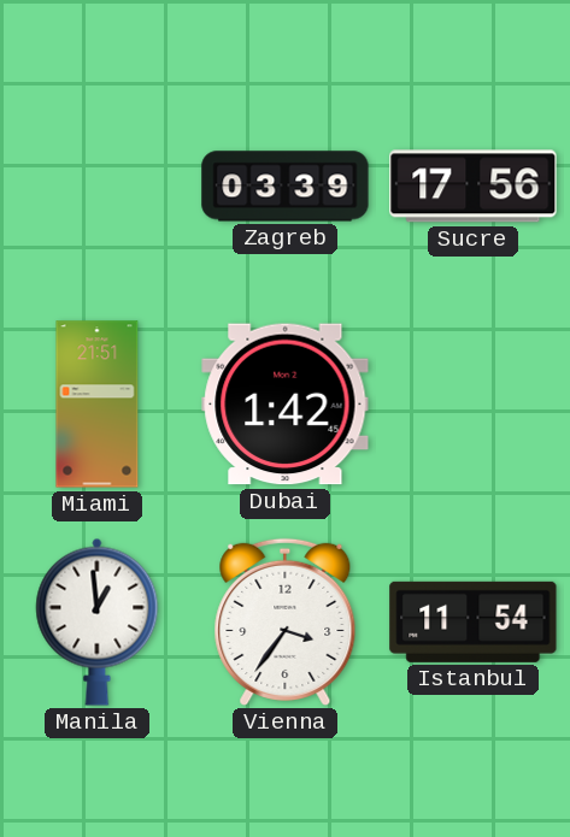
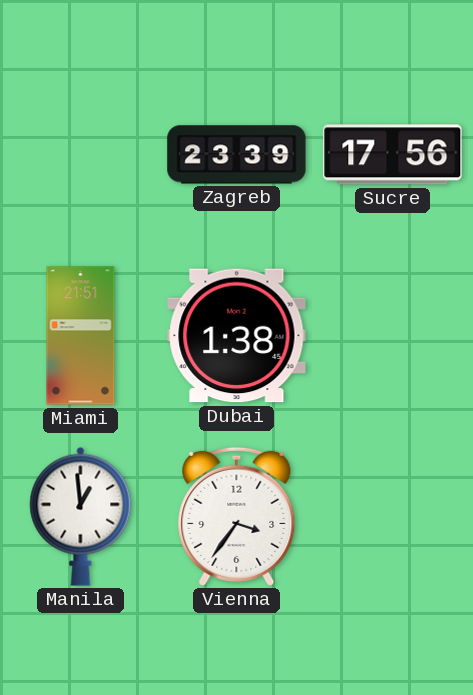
Zagreb: 03:39 -> 23:39 (237, 155)
Dubai: 1:42 -> 1:38 (237, 336)
Istanbul: 11:54 -> none (474, 621)
